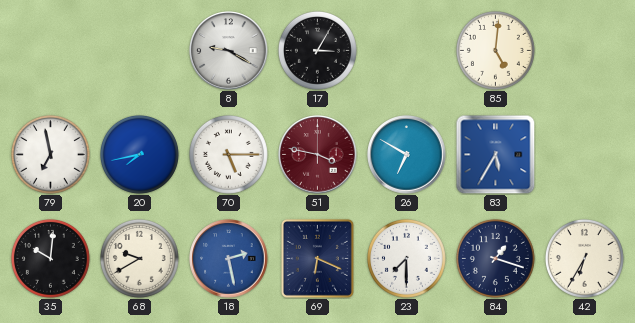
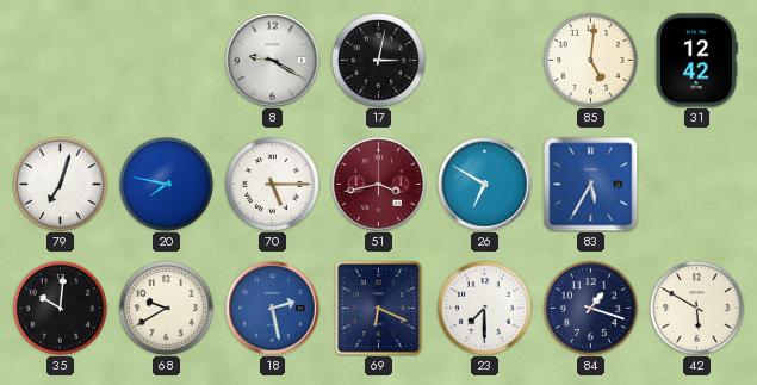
17: 3:05 -> 3:02 (378, 60)
31: none -> 12:42 (696, 61)
79: 6:58 -> 7:03 (60, 184)
20: 7:43 -> 7:47 (166, 184)
51: 3:47 -> 3:43 (379, 185)
42: 6:35 -> 5:50 (696, 308)
